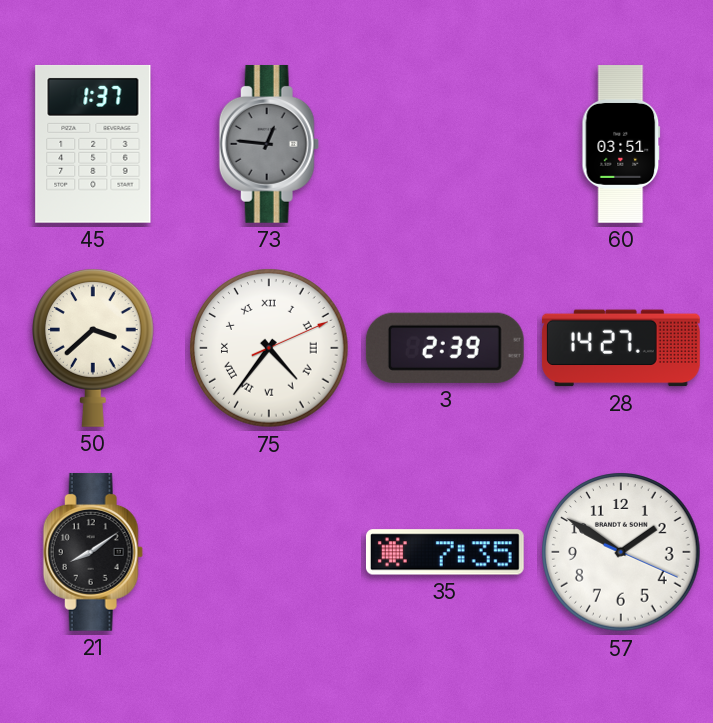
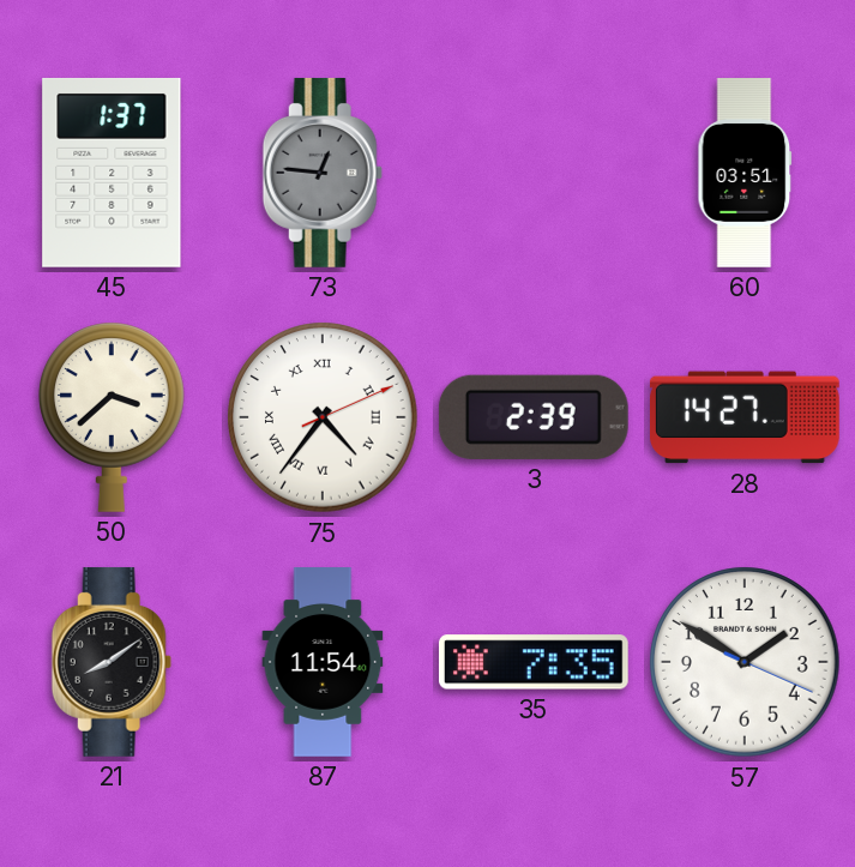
87: none -> 11:54 (323, 663)
